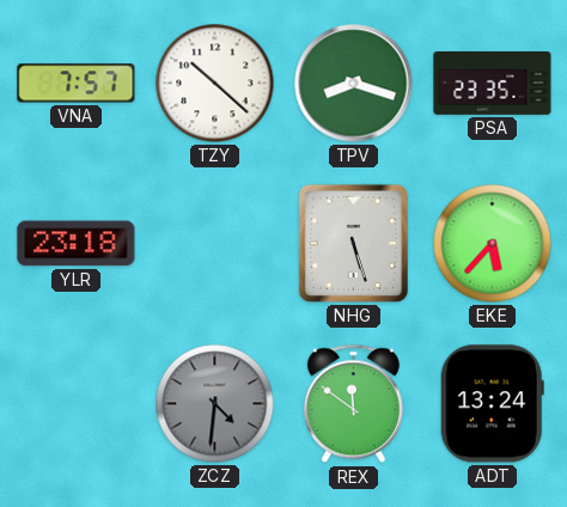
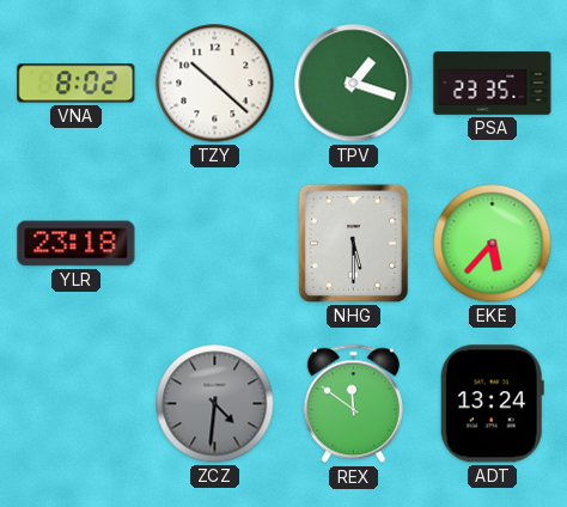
VNA: 7:57 -> 8:02 (77, 84)
TPV: 8:18 -> 1:18 (354, 84)
NHG: 5:27 -> 5:30 (353, 243)
